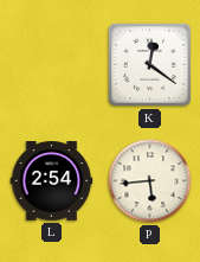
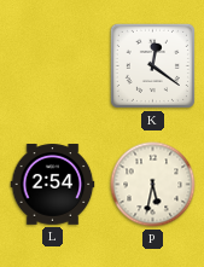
P: 5:44 -> 5:32 (153, 185)
